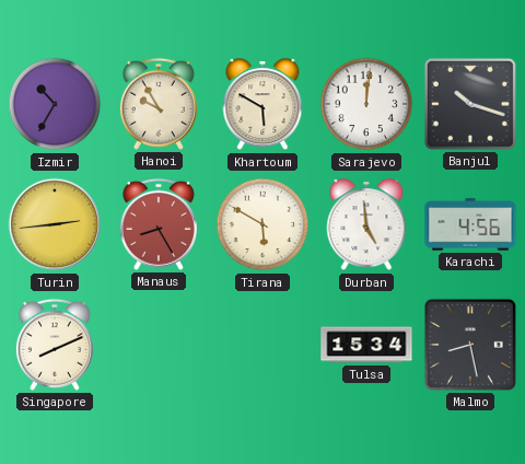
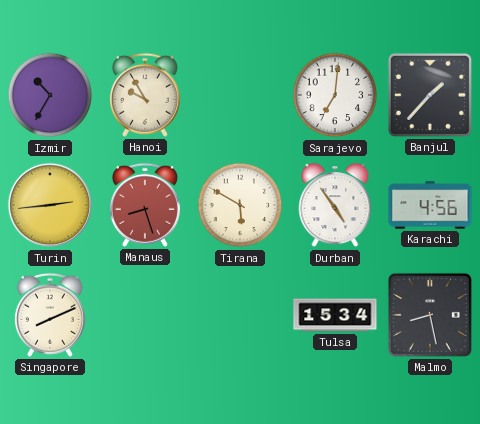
Khartoum: 5:50 -> none (262, 105)
Sarajevo: 12:01 -> 7:01 (335, 95)
Banjul: 10:18 -> 1:37 (430, 95)
Manaus: 8:25 -> 8:27 (145, 205)
Durban: 4:59 -> 4:54 (335, 206)
